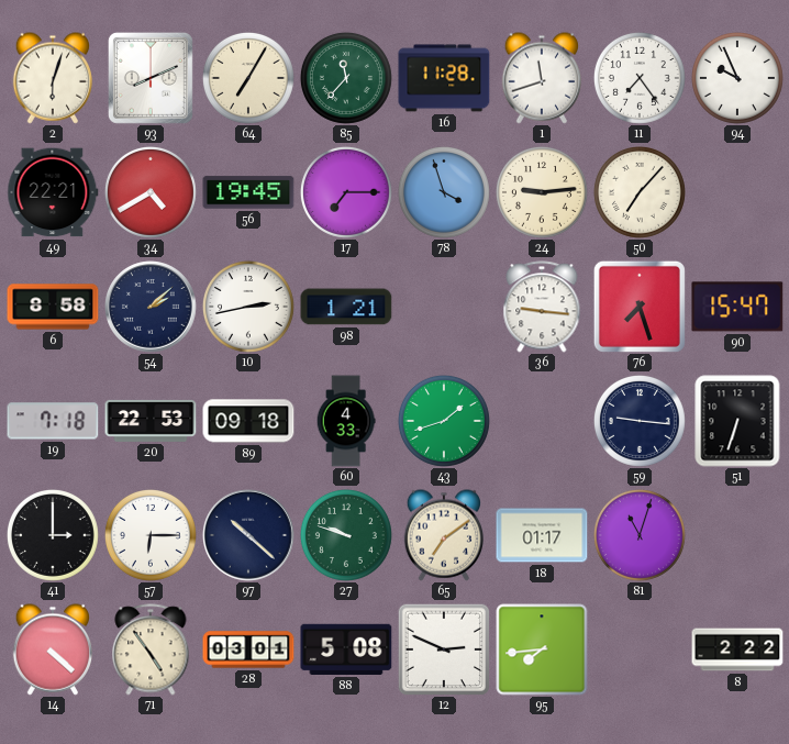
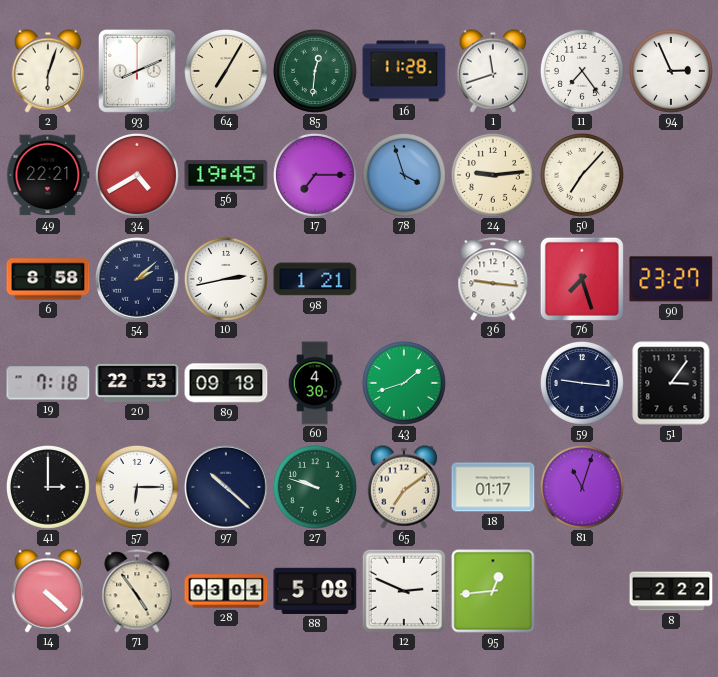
85: 11:37 -> 12:31 (315, 71)
94: 9:56 -> 2:56 (671, 71)
90: 15:47 -> 23:27 (671, 279)
60: 4:33 -> 4:30 (315, 383)
51: 6:33 -> 3:06 (671, 383)
95: 7:44 -> 12:44 (493, 591)
